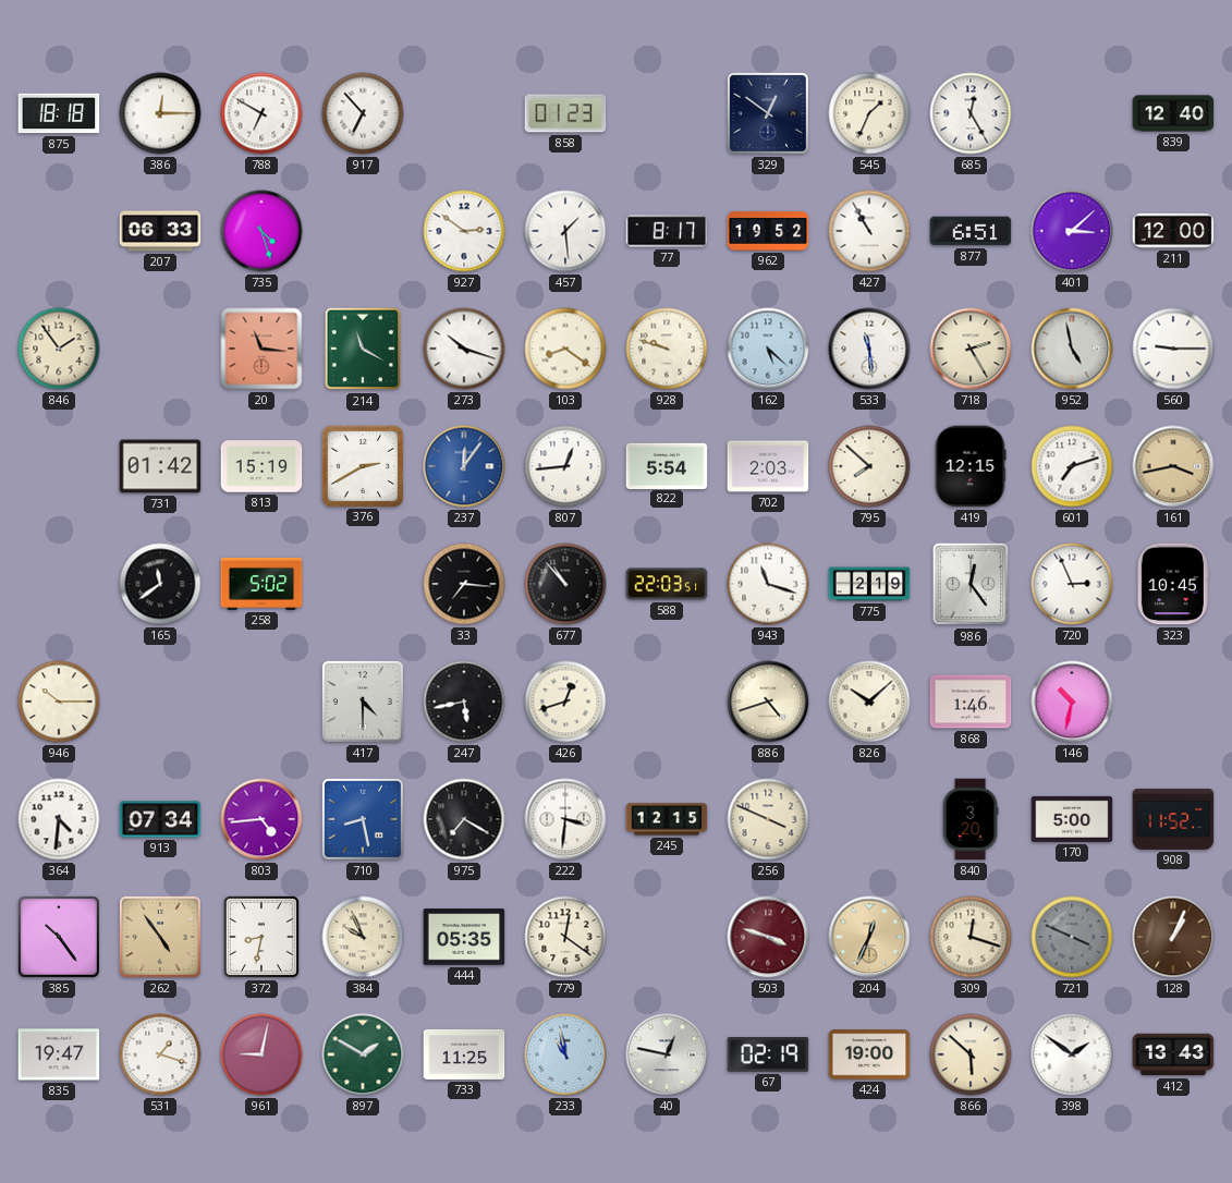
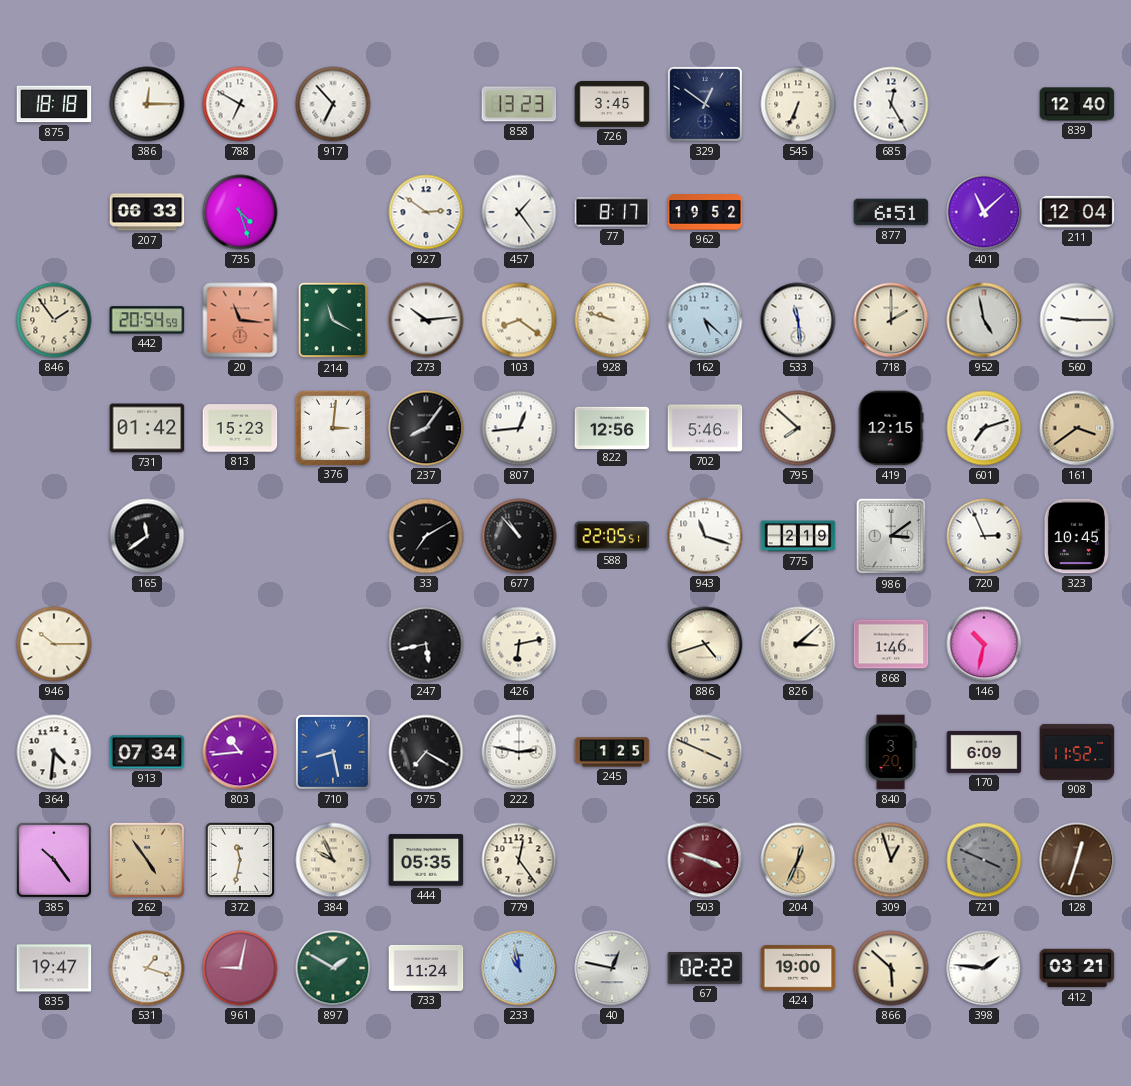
858: 01:23 -> 13:23 (519, 104)
726: none -> 3:45 (612, 104)
545: 1:34 -> 6:34 (798, 104)
457: 1:29 -> 1:24 (519, 212)
427: 10:55 -> none (869, 231)
401: 3:08 -> 11:08 (984, 212)
211: 12:00 -> 12:04 (1077, 212)
442: none -> 20:54 (147, 320)
273: 10:18 -> 10:14 (426, 320)
718: 2:25 -> 2:00 (891, 320)
813: 15:19 -> 15:23 (240, 428)
376: 2:40 -> 3:01 (332, 427)
237: 12:06 -> 8:06 (426, 428)
237 dial: blue -> black (426, 428)
822: 5:54 -> 12:56 (612, 427)
702: 2:03 -> 5:46 (705, 428)
161: 3:43 -> 3:39 (1077, 428)
258: 5:02 -> none (261, 584)
33: 7:16 -> 7:10 (426, 536)
588: 22:03 -> 22:05 (612, 536)
986: 12:24 -> 3:09 (891, 536)
417: 4:30 -> none (363, 702)
426: 12:42 -> 6:13 (519, 644)
826: 10:08 -> 3:08 (798, 644)
803: 4:44 -> 10:44 (240, 752)
222: 3:31 -> 2:47 (519, 752)
245: 12:15 -> 1:25 (612, 752)
170: 5:00 -> 6:09 (984, 752)
372: 8:32 -> 11:32 (240, 860)
779: 12:21 -> 12:24 (519, 860)
309: 12:18 -> 12:57 (891, 860)
128: 1:04 -> 12:33 (1077, 860)
733: 11:25 -> 11:24 (426, 968)
67: 02:19 -> 02:22 (705, 969)
398: 1:51 -> 1:46 (984, 968)
412: 13:43 -> 03:21 (1077, 968)
